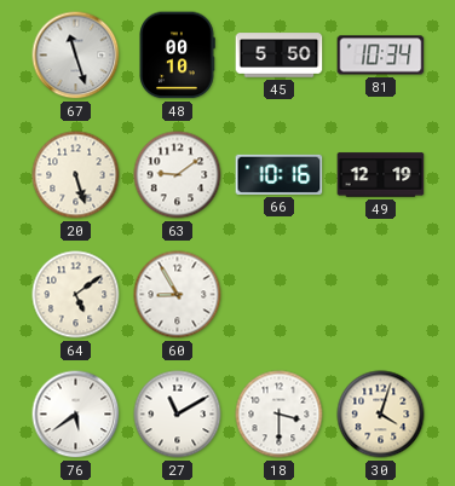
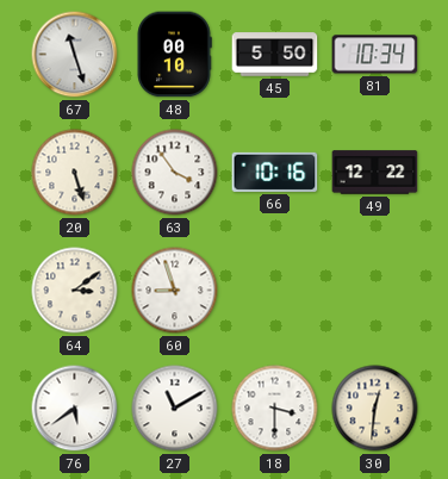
63: 9:09 -> 3:54 (175, 173)
49: 12:19 -> 12:22 (375, 173)
64: 5:09 -> 3:09 (75, 291)
60: 8:55 -> 8:57 (175, 291)
30: 4:03 -> 12:31 (375, 409)
